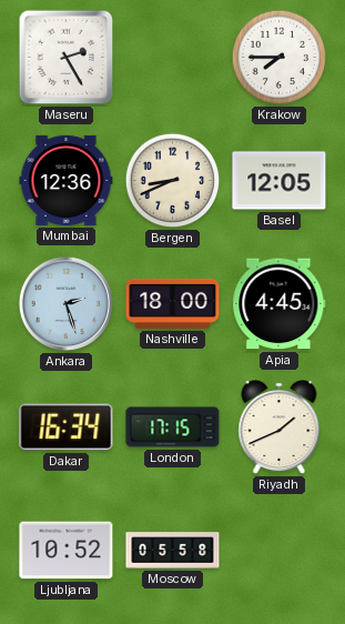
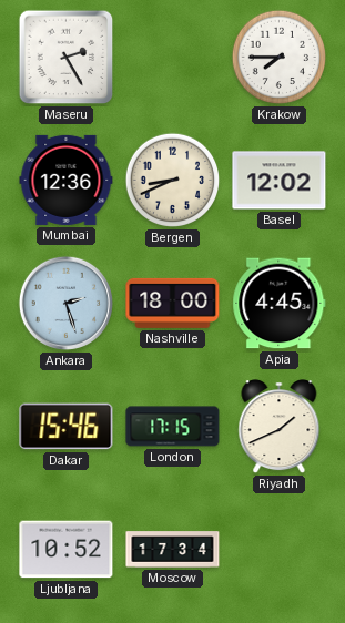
Basel: 12:05 -> 12:02 (280, 181)
Dakar: 16:34 -> 15:46 (67, 427)
Moscow: 05:58 -> 17:34 (173, 550)
